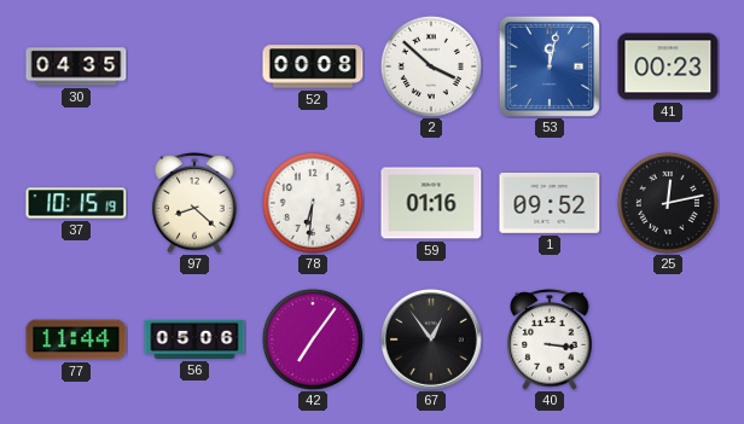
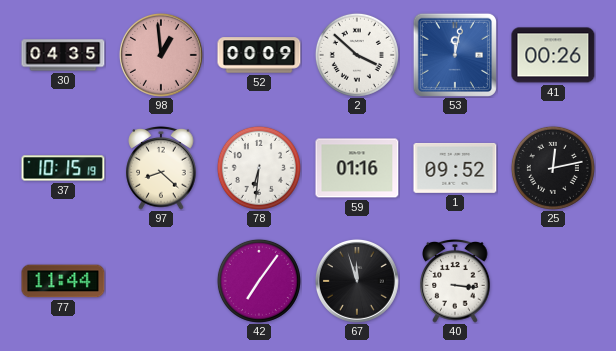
98: none -> 12:59 (161, 55)
52: 00:08 -> 00:09 (259, 55)
41: 00:23 -> 00:26 (553, 55)
56: 05:06 -> none (194, 339)
67: 12:54 -> 11:57 (357, 281)
